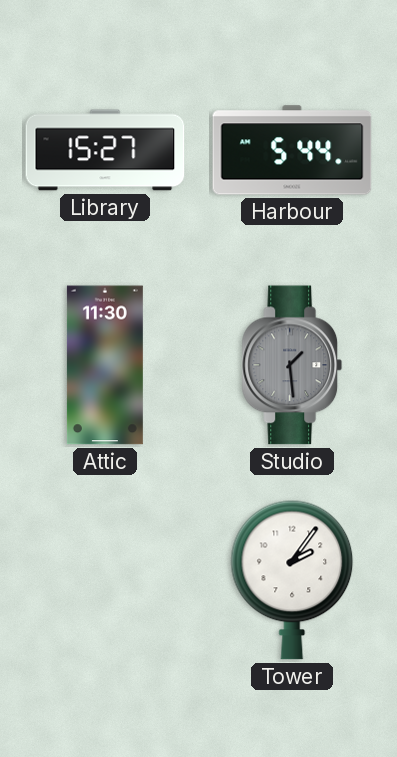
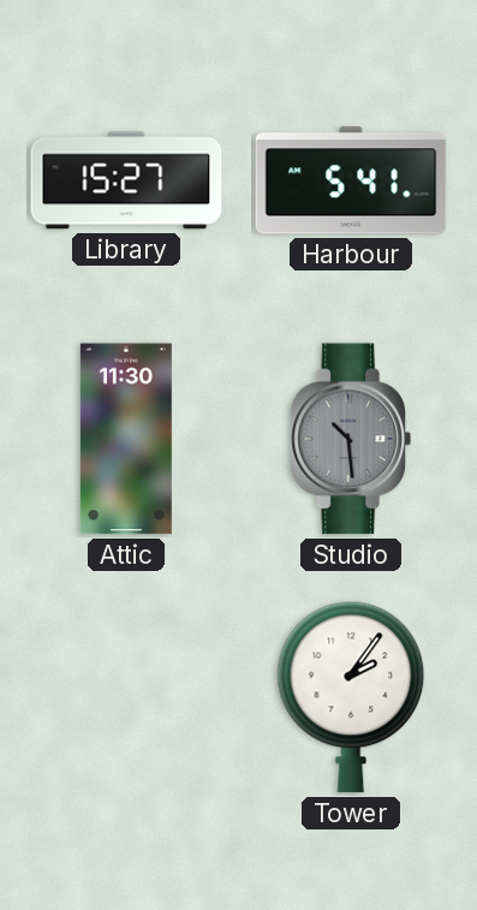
Harbour: 5:44 -> 5:41 (351, 180)
Studio: 1:29 -> 10:29 (351, 439)
